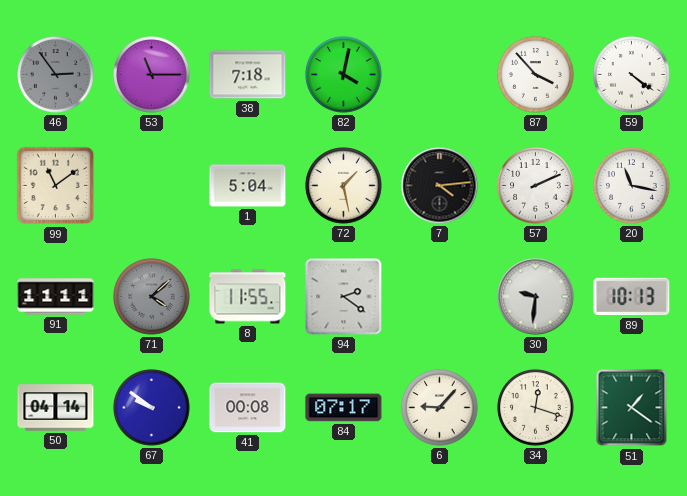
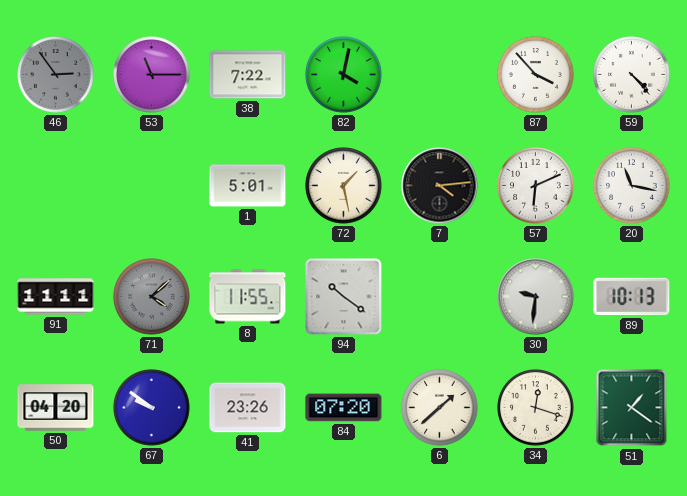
38: 7:18 -> 7:22 (248, 75)
59: 4:21 -> 4:23 (632, 75)
99: 11:09 -> none (56, 186)
1: 5:04 -> 5:01 (248, 186)
57: 2:11 -> 6:11 (536, 186)
94: 2:21 -> 10:21 (344, 297)
50: 04:14 -> 04:20 (56, 408)
41: 00:08 -> 23:26 (248, 408)
84: 07:17 -> 07:20 (344, 408)
6: 9:07 -> 1:38 (440, 408)
